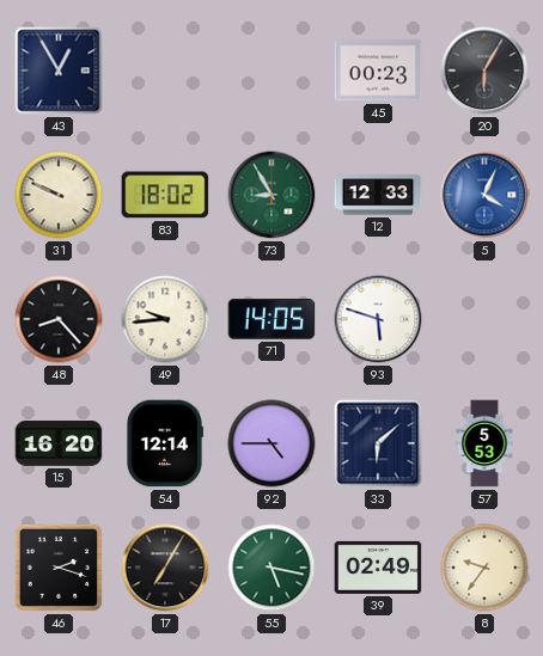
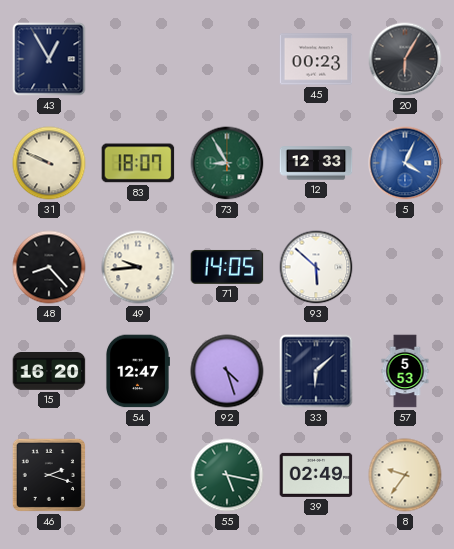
83: 18:02 -> 18:07 (138, 163)
93: 5:48 -> 5:52 (316, 267)
54: 12:14 -> 12:47 (137, 371)
92: 4:45 -> 4:27 (227, 371)
17: 7:05 -> none (165, 568)
